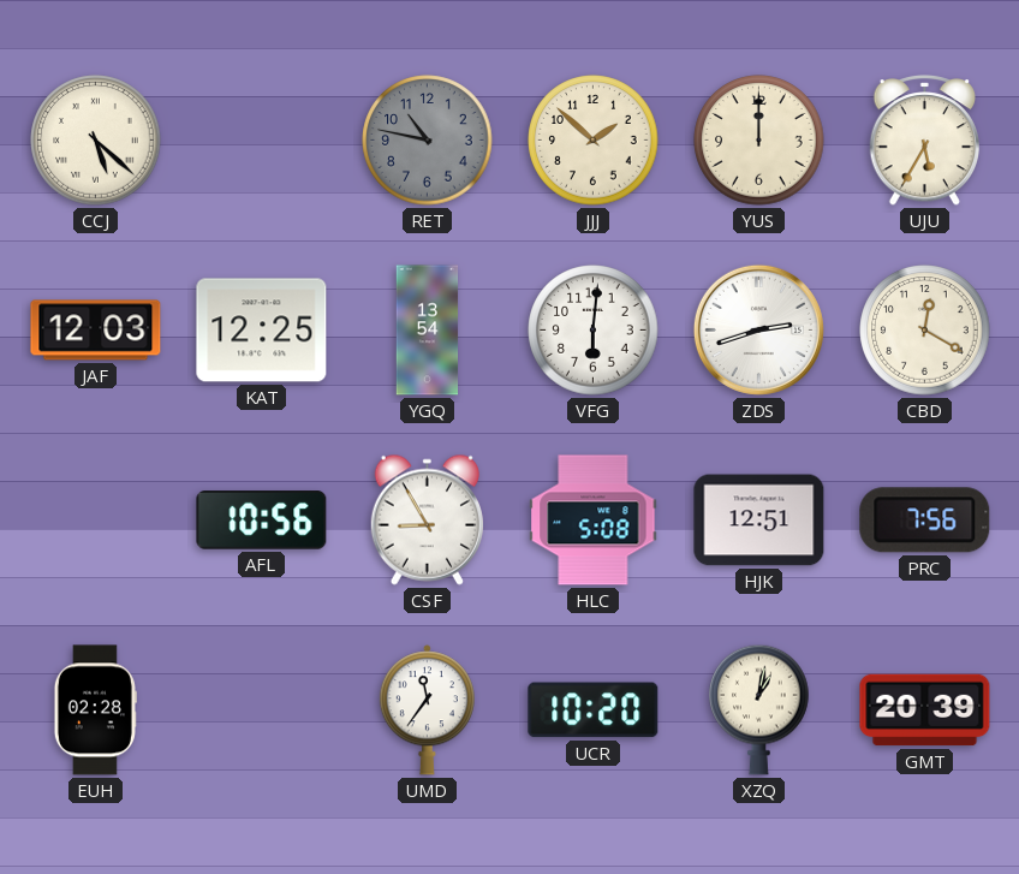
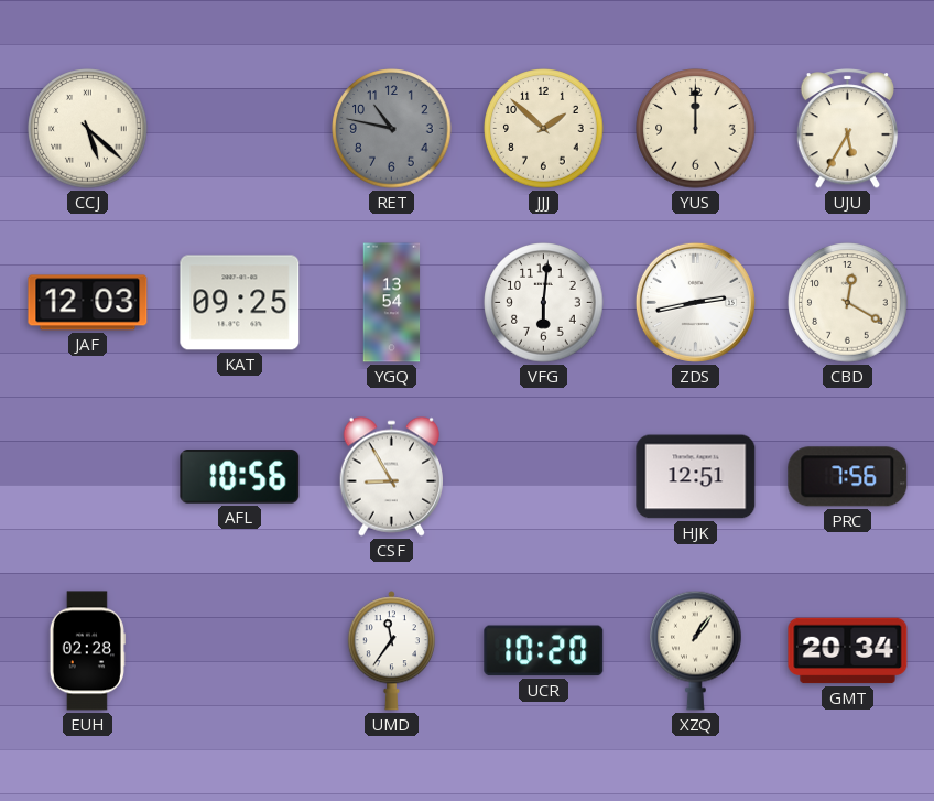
KAT: 12:25 -> 09:25 (240, 303)
ZDS: 2:42 -> 2:43 (695, 302)
HLC: 5:08 -> none (594, 521)
XZQ: 1:02 -> 1:06 (696, 650)
GMT: 20:39 -> 20:34 (848, 651)
